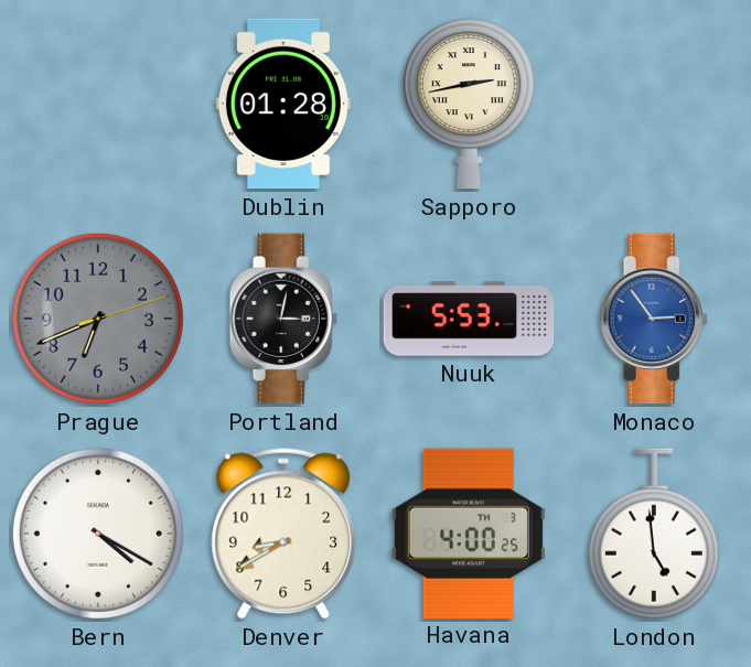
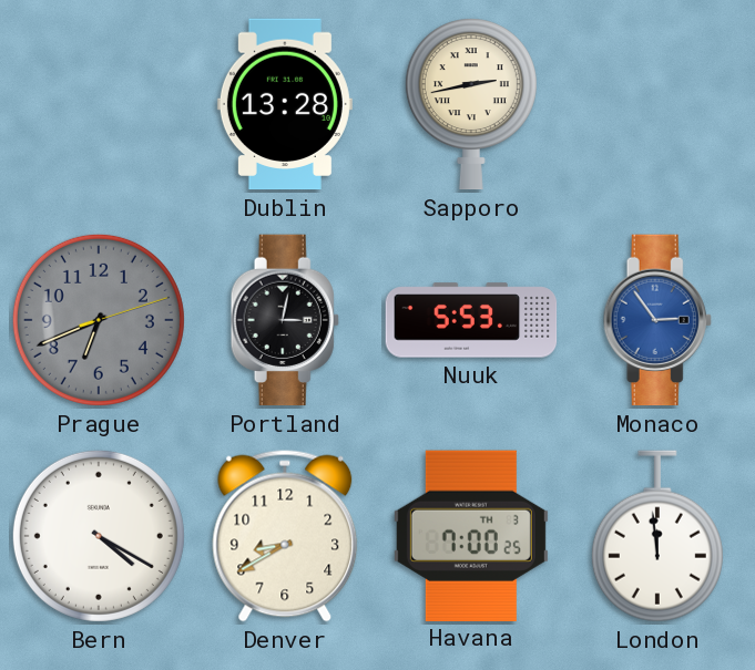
Dublin: 01:28 -> 13:28 (285, 104)
Havana: 4:00 -> 7:00 (471, 535)
London: 4:59 -> 11:59 (657, 536)
